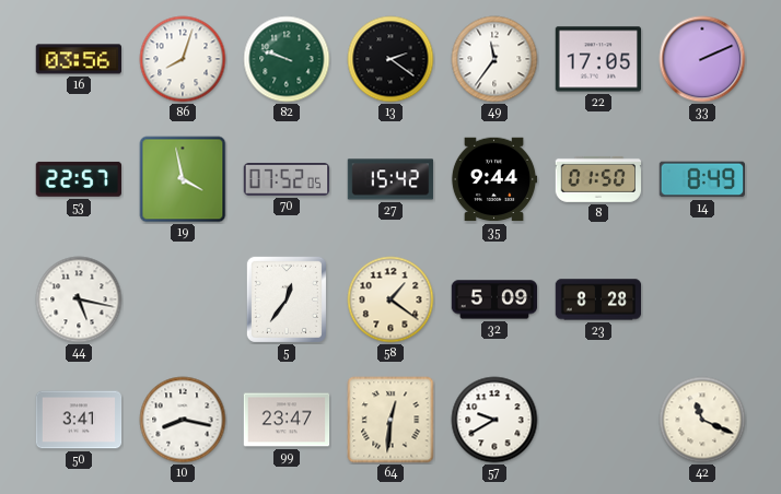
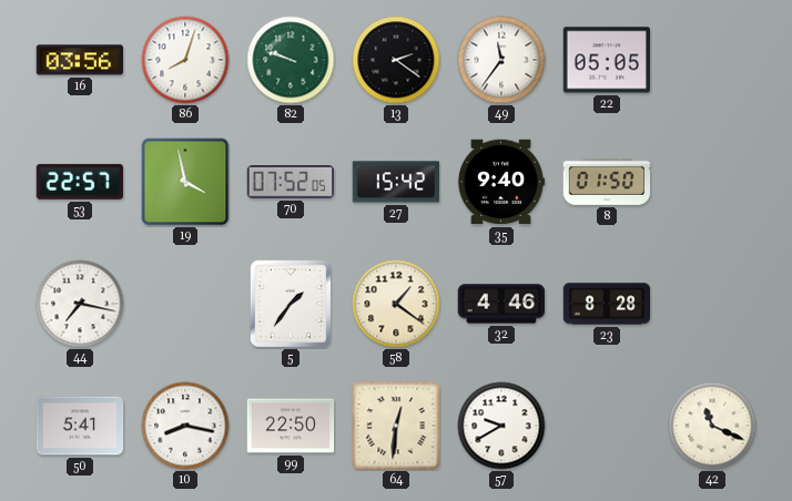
22: 17:05 -> 05:05 (607, 60)
33: 2:11 -> none (702, 59)
35: 9:44 -> 9:40 (501, 182)
14: 8:49 -> none (702, 179)
44: 5:17 -> 7:17 (80, 304)
5: 12:36 -> 1:36 (291, 304)
32: 5:09 -> 4:46 (501, 304)
50: 3:41 -> 5:41 (80, 426)
99: 23:47 -> 22:50 (291, 426)
